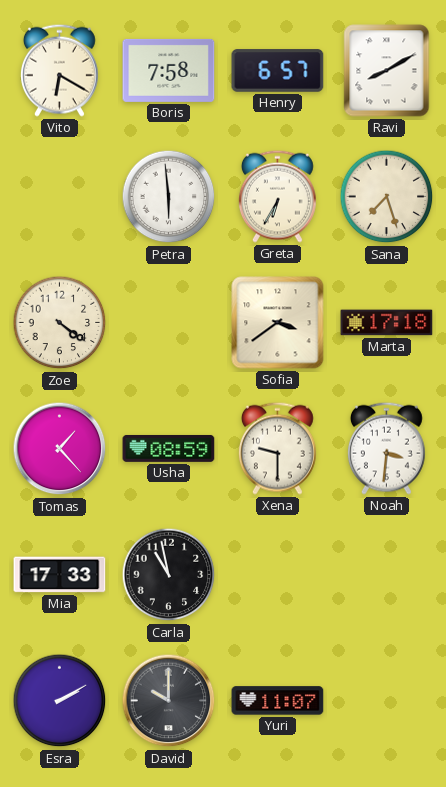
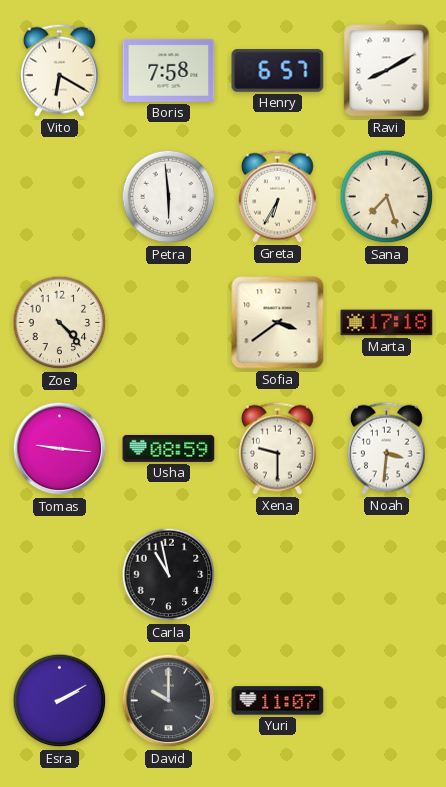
Zoe: 4:21 -> 4:23 (60, 323)
Tomas: 1:23 -> 9:16 (60, 449)
Mia: 17:33 -> none (60, 575)
